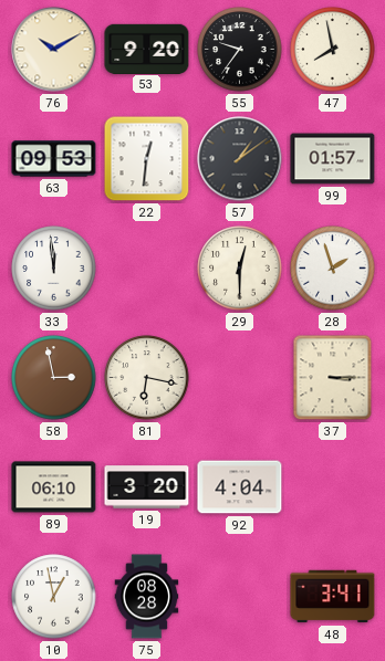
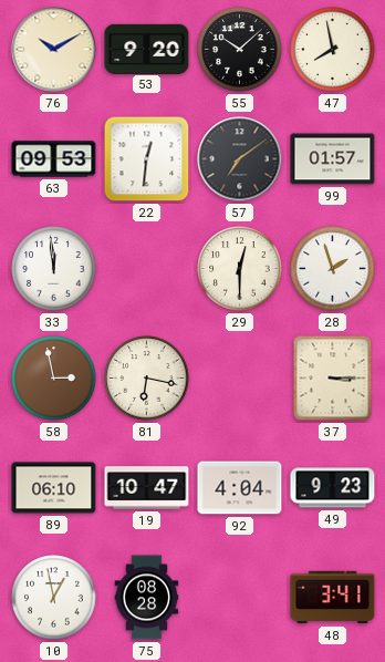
55: 9:36 -> 10:08 (240, 50)
57: 1:09 -> 7:09 (240, 159)
19: 3:20 -> 10:47 (147, 488)
49: none -> 9:23 (333, 488)
